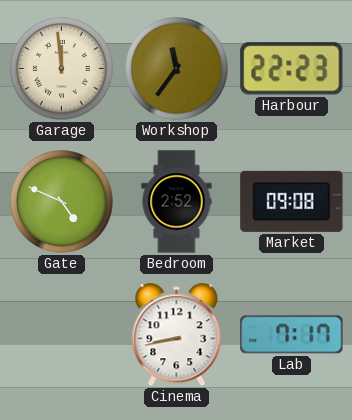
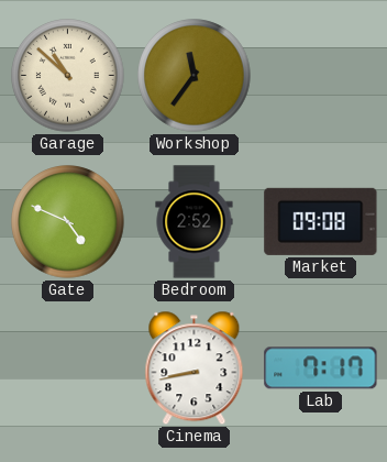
Garage: 11:59 -> 10:52 (68, 76)
Harbour: 22:23 -> none (292, 69)
